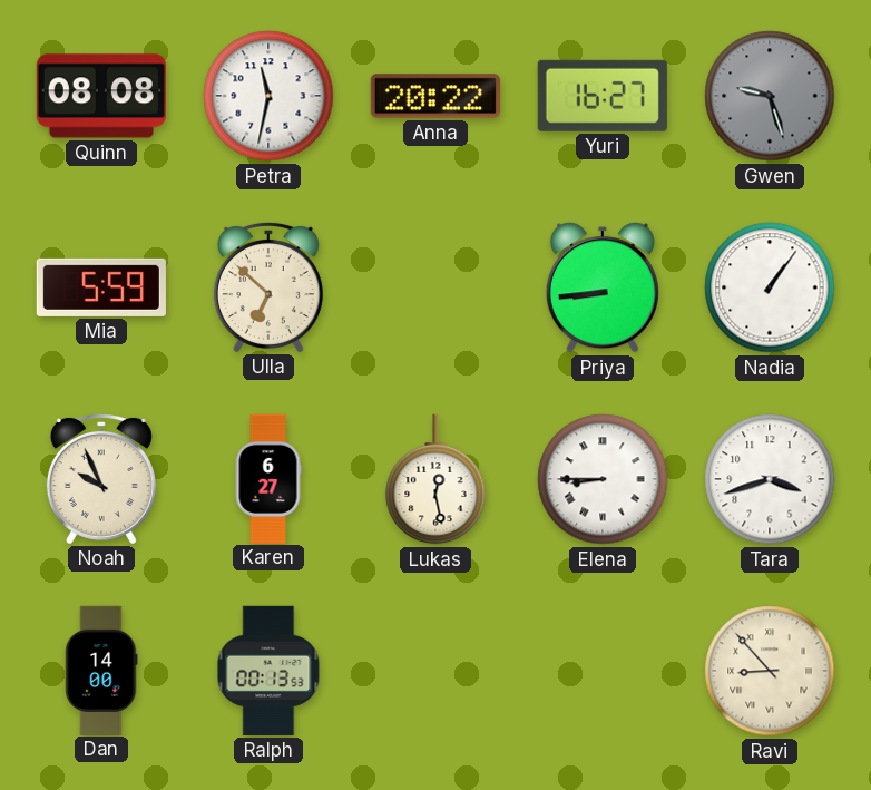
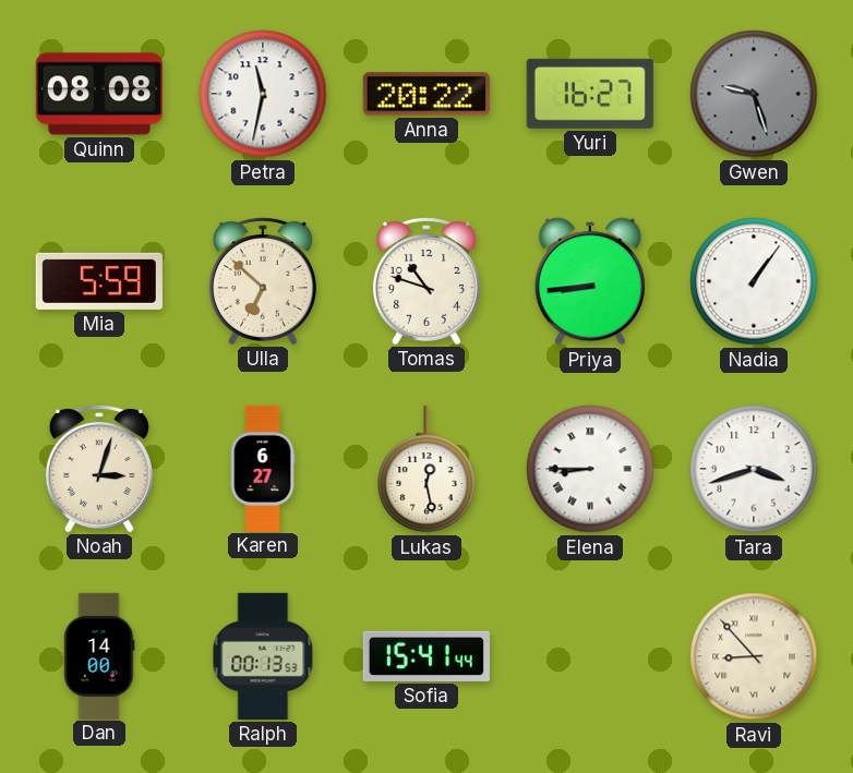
Tomas: none -> 10:48 (426, 280)
Noah: 9:56 -> 3:03 (99, 468)
Sofia: none -> 15:41 (426, 656)
